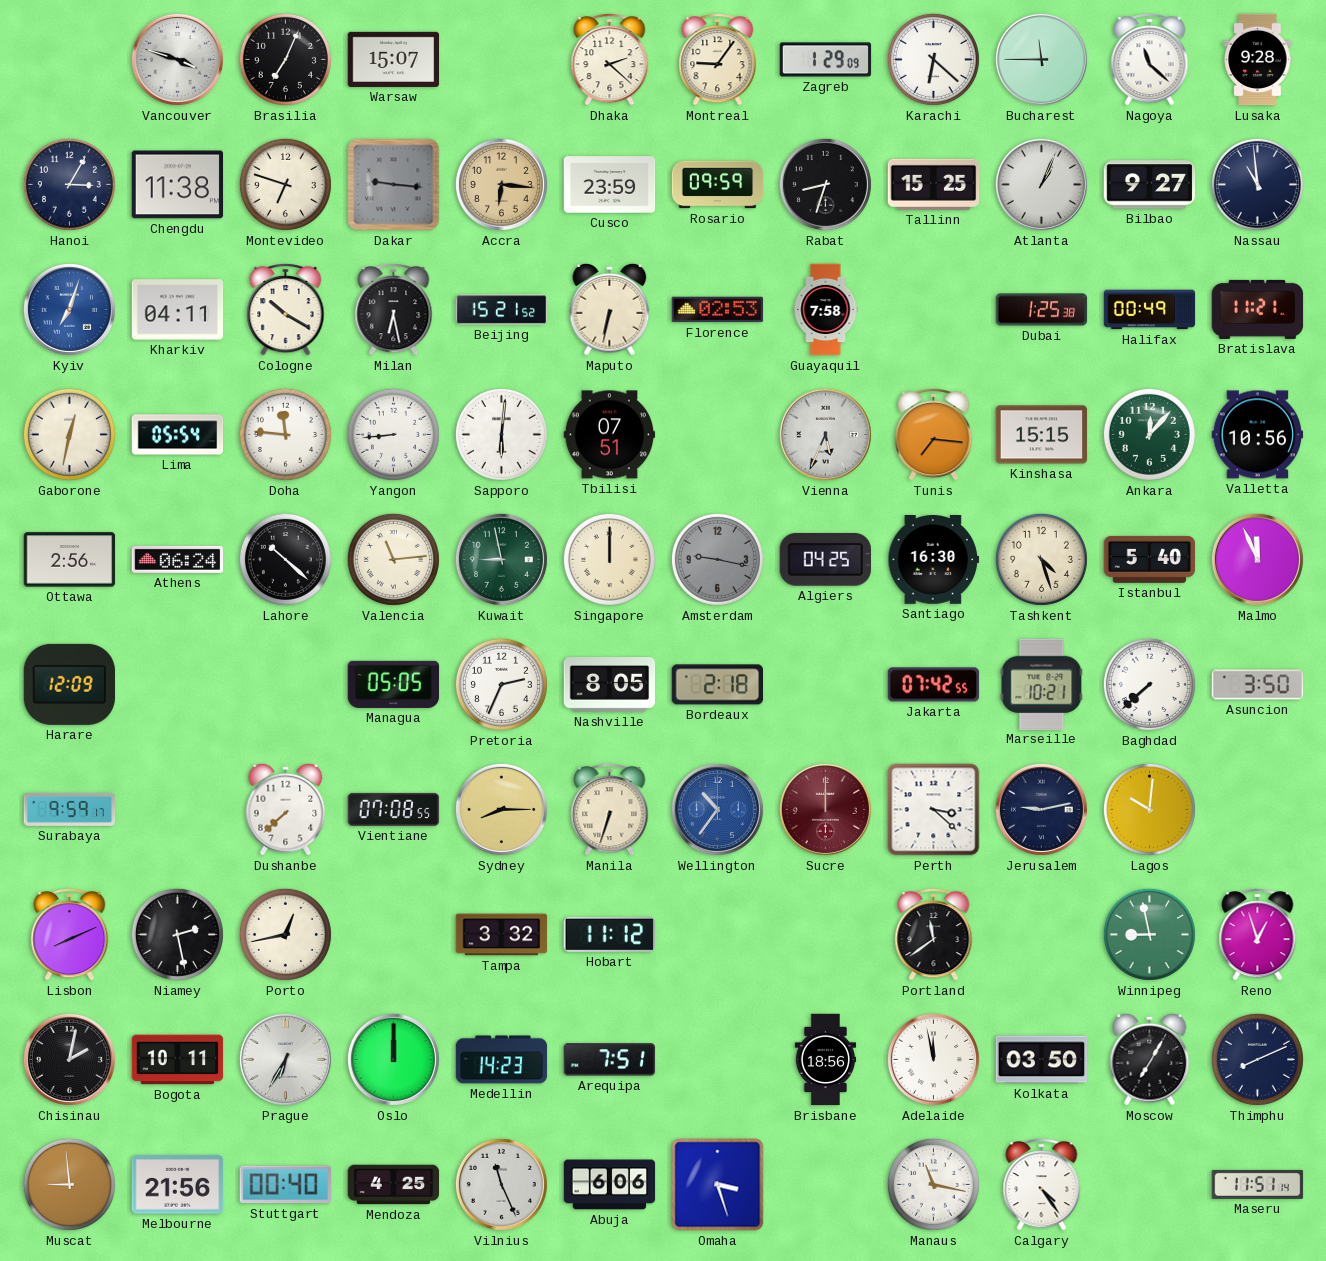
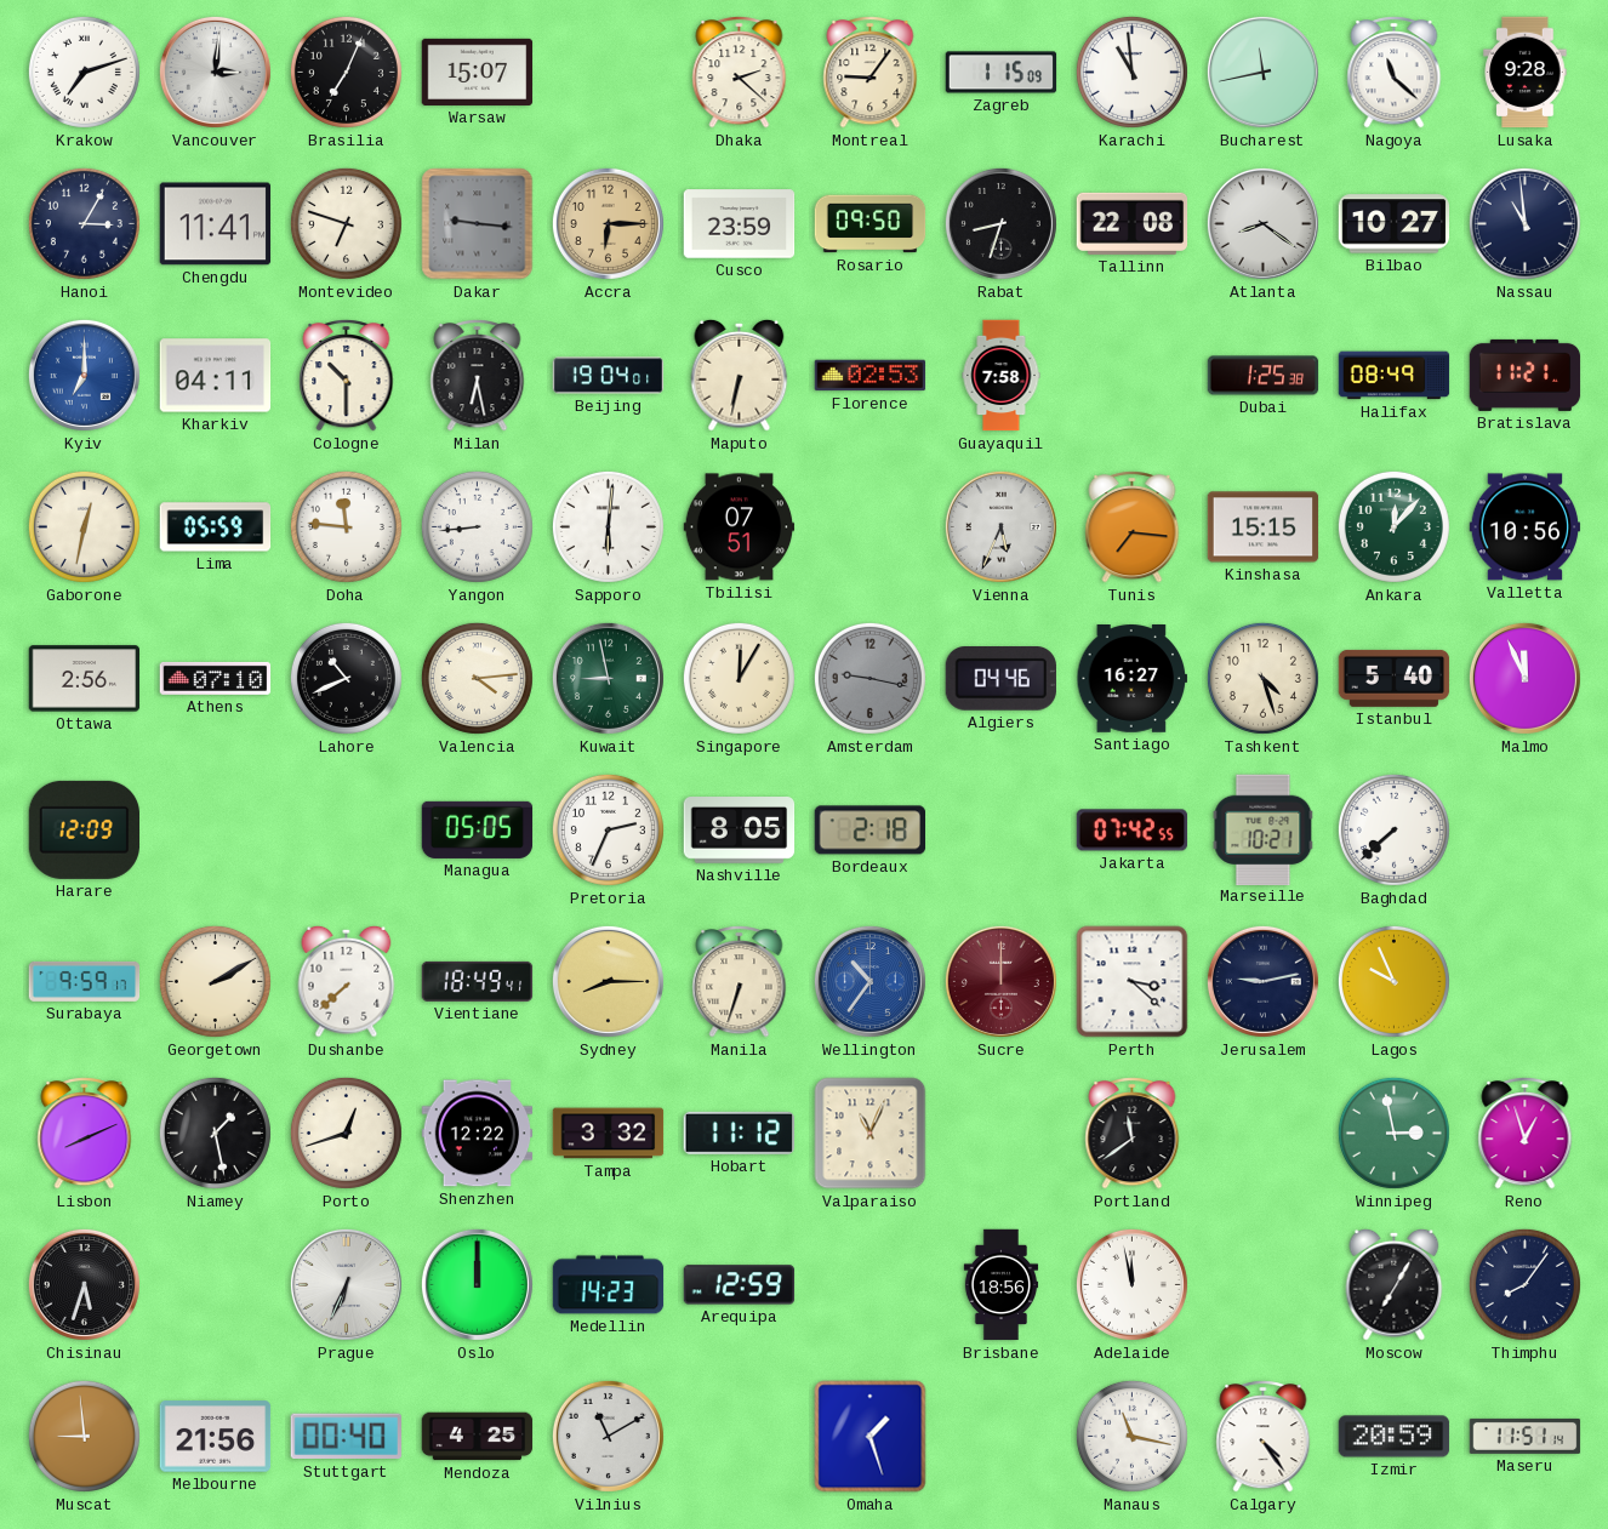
Krakow: none -> 7:12 (84, 72)
Vancouver: 3:48 -> 3:01 (215, 72)
Zagreb: 1:29 -> 1:15 (1002, 73)
Karachi: 6:22 -> 10:59 (1131, 72)
Bucharest: 11:45 -> 11:43 (1262, 72)
Chengdu: 11:38 -> 11:41 (216, 224)
Accra: 6:16 -> 6:15 (608, 223)
Rosario: 09:59 -> 09:50 (871, 224)
Tallinn: 15:25 -> 22:08 (1133, 223)
Atlanta: 1:04 -> 8:21 (1262, 223)
Bilbao: 9:27 -> 10:27 (1395, 224)
Kyiv: 7:03 -> 7:00 (84, 375)
Cologne: 10:20 -> 10:30 (347, 376)
Beijing: 15:21 -> 19:04 (609, 376)
Halifax: 00:49 -> 08:49 (1395, 376)
Lima: 05:54 -> 05:59 (216, 527)
Athens: 06:24 -> 07:10 (216, 678)
Lahore: 10:22 -> 10:41 (346, 678)
Valencia: 11:14 -> 4:14 (477, 678)
Singapore: 12:00 -> 12:05 (739, 678)
Algiers: 04:25 -> 04:46 (1000, 679)
Santiago: 16:30 -> 16:27 (1133, 679)
Asuncion: 3:50 -> none (1258, 685)
Georgetown: none -> 2:10 (215, 981)
Vientiane: 07:08 -> 18:49 (478, 981)
Lagos: 10:01 -> 9:56 (1393, 981)
Niamey: 2:28 -> 1:28 (215, 1133)
Porto: 12:43 -> 12:42 (346, 1133)
Shenzhen: none -> 12:22 (478, 1134)
Valparaiso: none -> 11:04 (871, 1134)
Winnipeg: 8:58 -> 2:58 (1393, 1133)
Chisinau: 2:02 -> 5:33 (84, 1284)
Bogota: 10:11 -> none (178, 1060)
Prague: 6:35 -> 6:34 (346, 1284)
Arequipa: 7:51 -> 12:59 (740, 1285)
Kolkata: 03:50 -> none (1042, 1060)
Thimphu: 8:11 -> 8:06 (1524, 1284)
Vilnius: 11:26 -> 11:10 (608, 1436)
Abuja: 6:06 -> none (610, 1185)
Omaha: 3:27 -> 1:27 (871, 1437)
Izmir: none -> 20:59 (1395, 1437)
